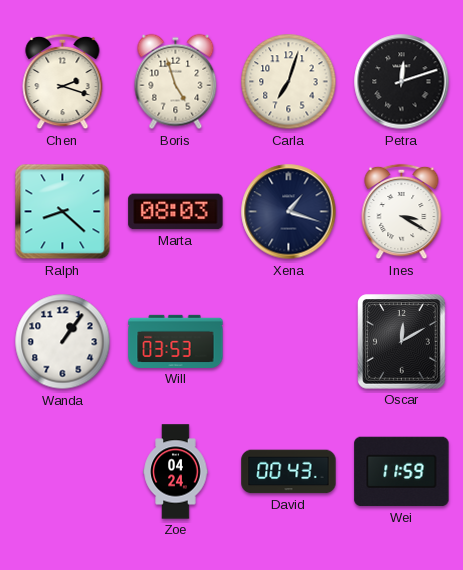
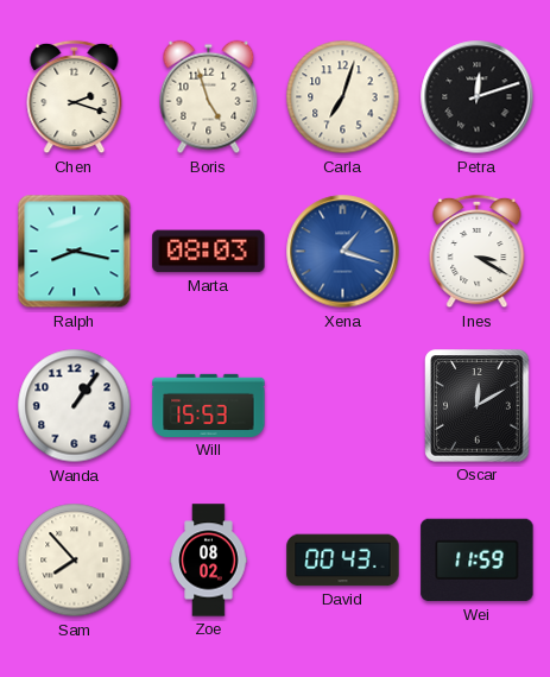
Ralph: 8:22 -> 8:17 (75, 252)
Xena dial: navy -> blue (343, 252)
Will: 03:53 -> 15:53 (209, 405)
Sam: none -> 7:53 (75, 561)
Zoe: 04:24 -> 08:02 (209, 561)
